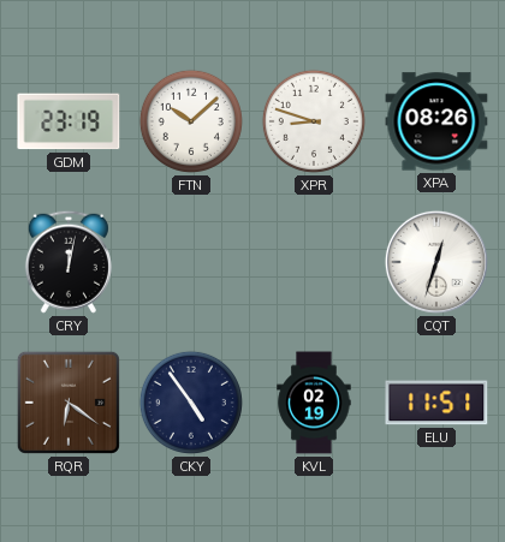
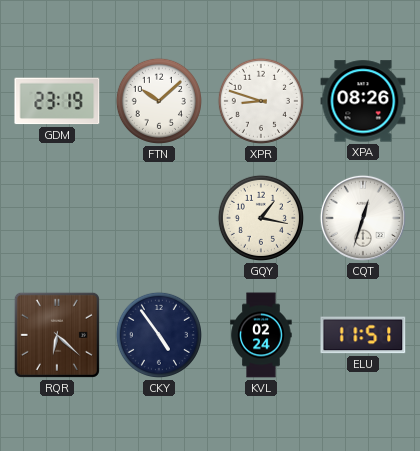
CRY: 12:02 -> none (69, 262)
GQY: none -> 1:17 (261, 218)
RQR: 6:21 -> 6:22 (57, 335)
KVL: 02:19 -> 02:24 (261, 335)
